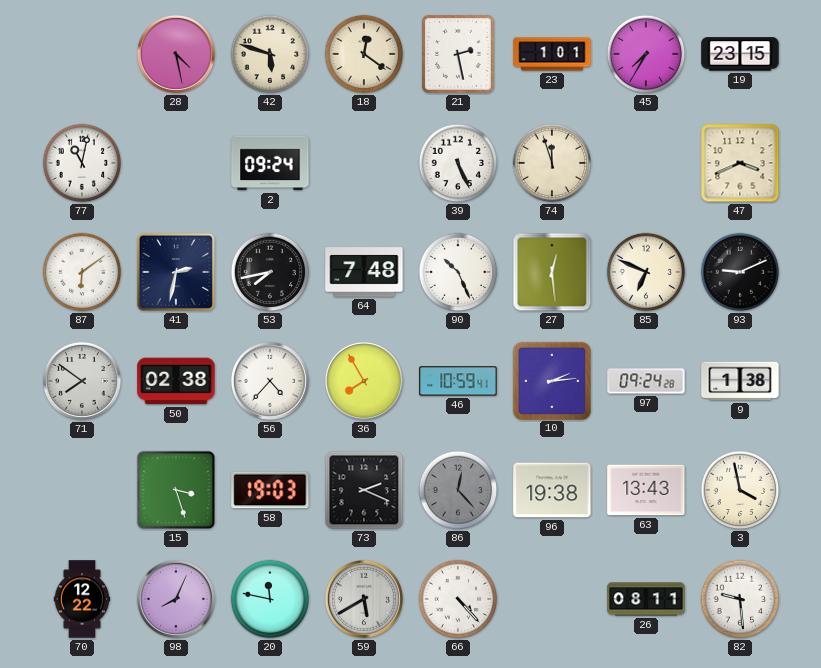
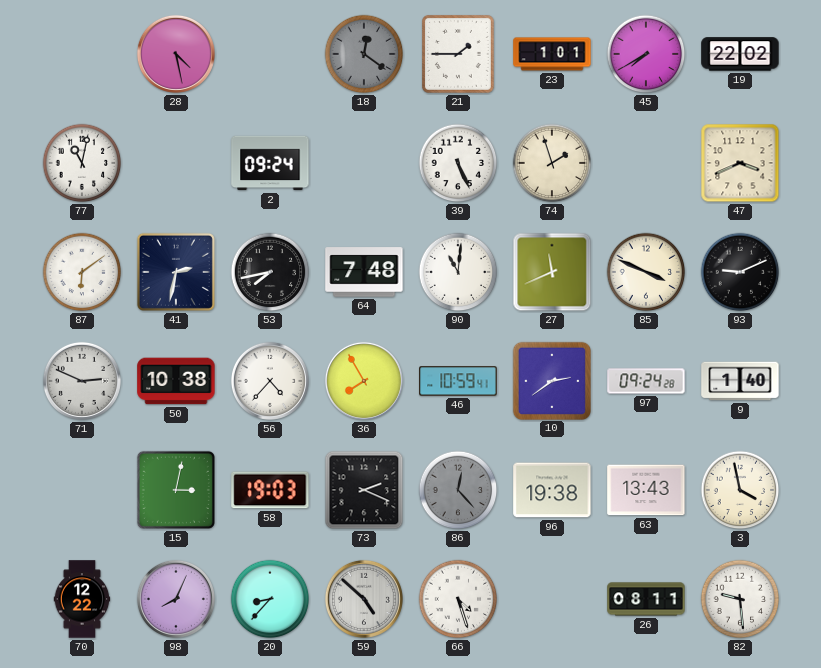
42: 5:48 -> none (270, 54)
18 dial: cream -> grey (364, 54)
21: 2:28 -> 1:45 (458, 54)
45: 7:35 -> 7:40 (646, 54)
19: 23:15 -> 22:02 (740, 54)
74: 11:57 -> 1:57 (552, 163)
90: 10:26 -> 11:01 (458, 272)
27: 12:29 -> 11:41 (552, 272)
85: 6:49 -> 3:49 (646, 272)
71: 7:51 -> 2:49 (82, 381)
50: 02:38 -> 10:38 (176, 381)
10: 2:14 -> 2:39 (551, 380)
9: 1:38 -> 1:40 (740, 381)
15: 3:27 -> 3:02 (176, 490)
20: 11:47 -> 8:37 (270, 599)
59: 5:40 -> 4:52 (364, 599)
66: 4:23 -> 4:27 (458, 599)
